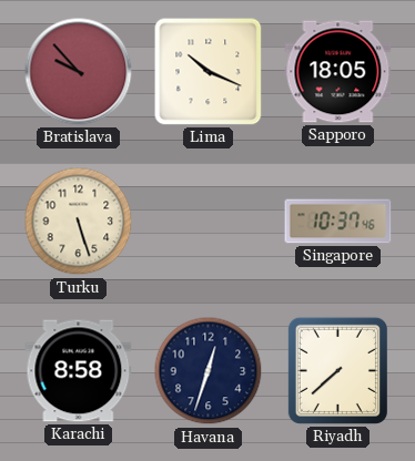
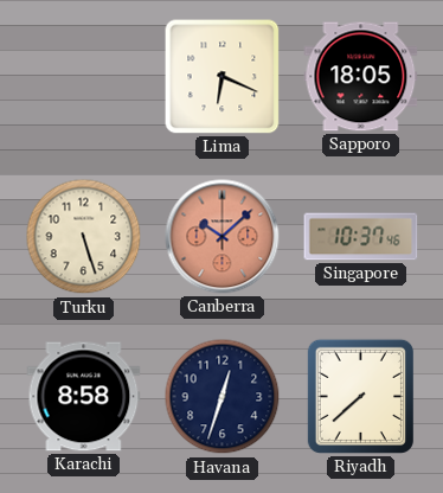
Bratislava: 9:53 -> none (79, 72)
Lima: 10:19 -> 6:19 (223, 77)
Canberra: none -> 10:08 (223, 237)
